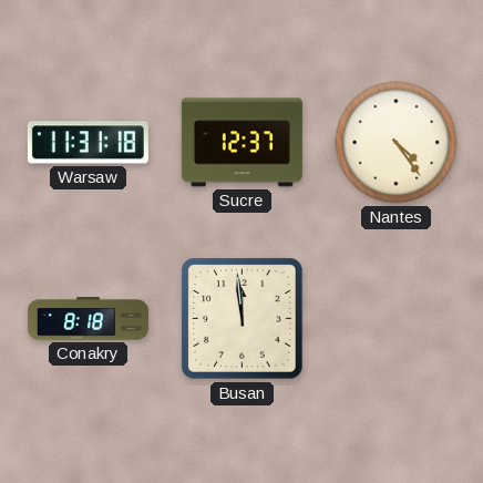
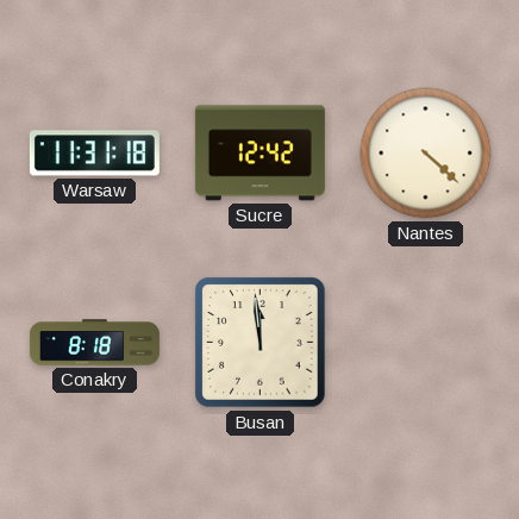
Sucre: 12:37 -> 12:42 (259, 154)
Nantes: 4:24 -> 4:22 (426, 154)
